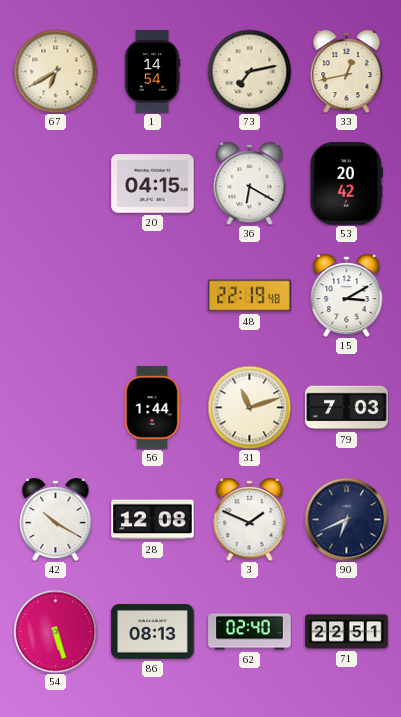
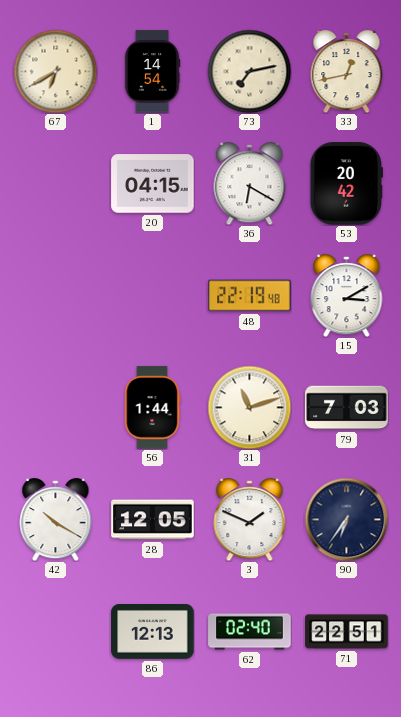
28: 12:08 -> 12:05 (153, 520)
90: 6:41 -> 6:36 (346, 519)
54: 5:27 -> none (55, 631)
86: 08:13 -> 12:13 (153, 632)
